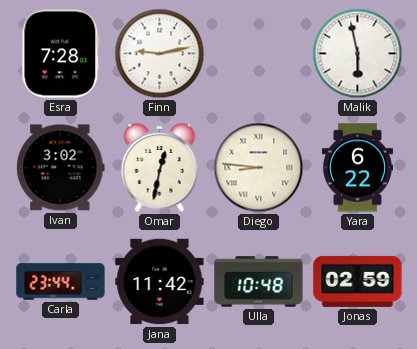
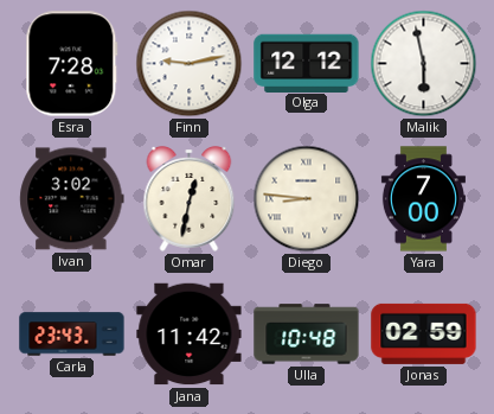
Olga: none -> 12:12 (307, 63)
Yara: 6:22 -> 7:00 (423, 199)
Carla: 23:44 -> 23:43 (72, 335)
